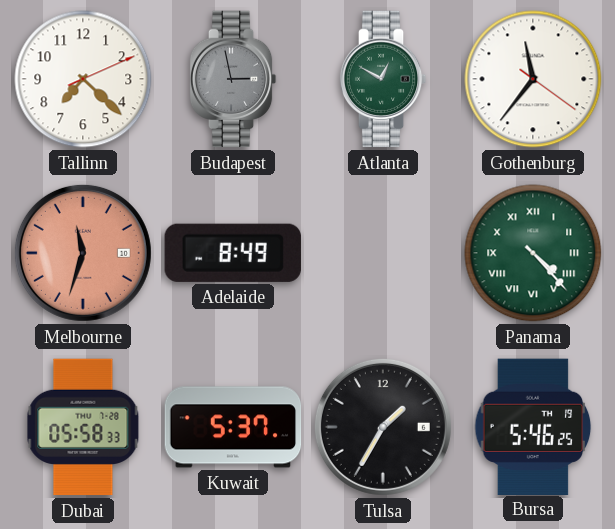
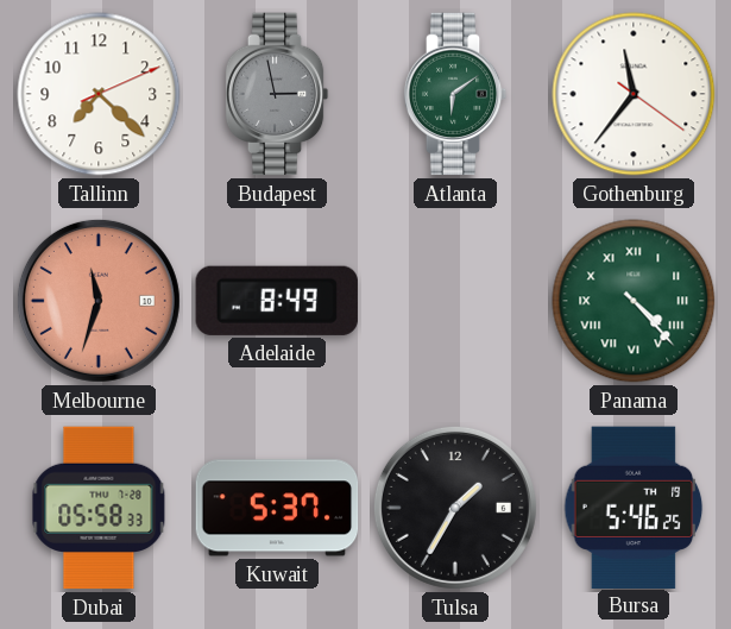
Atlanta: 12:50 -> 6:09 (455, 94)
